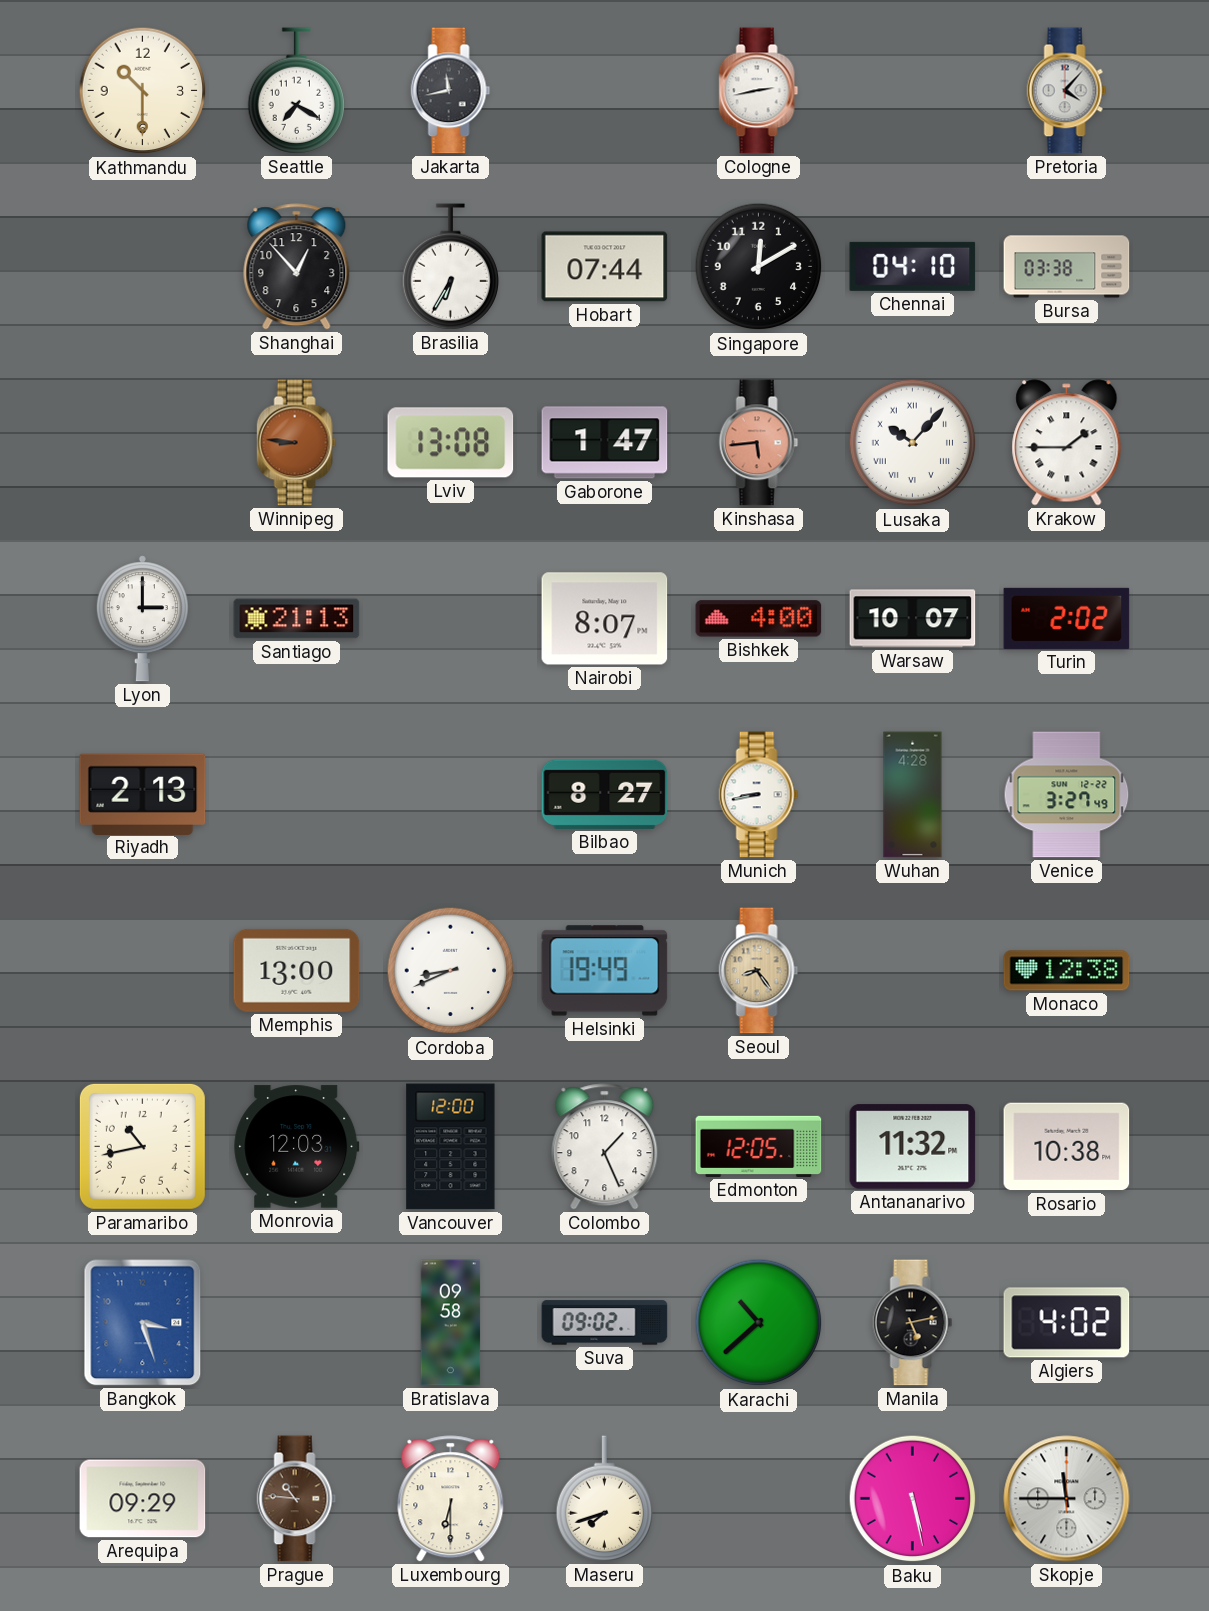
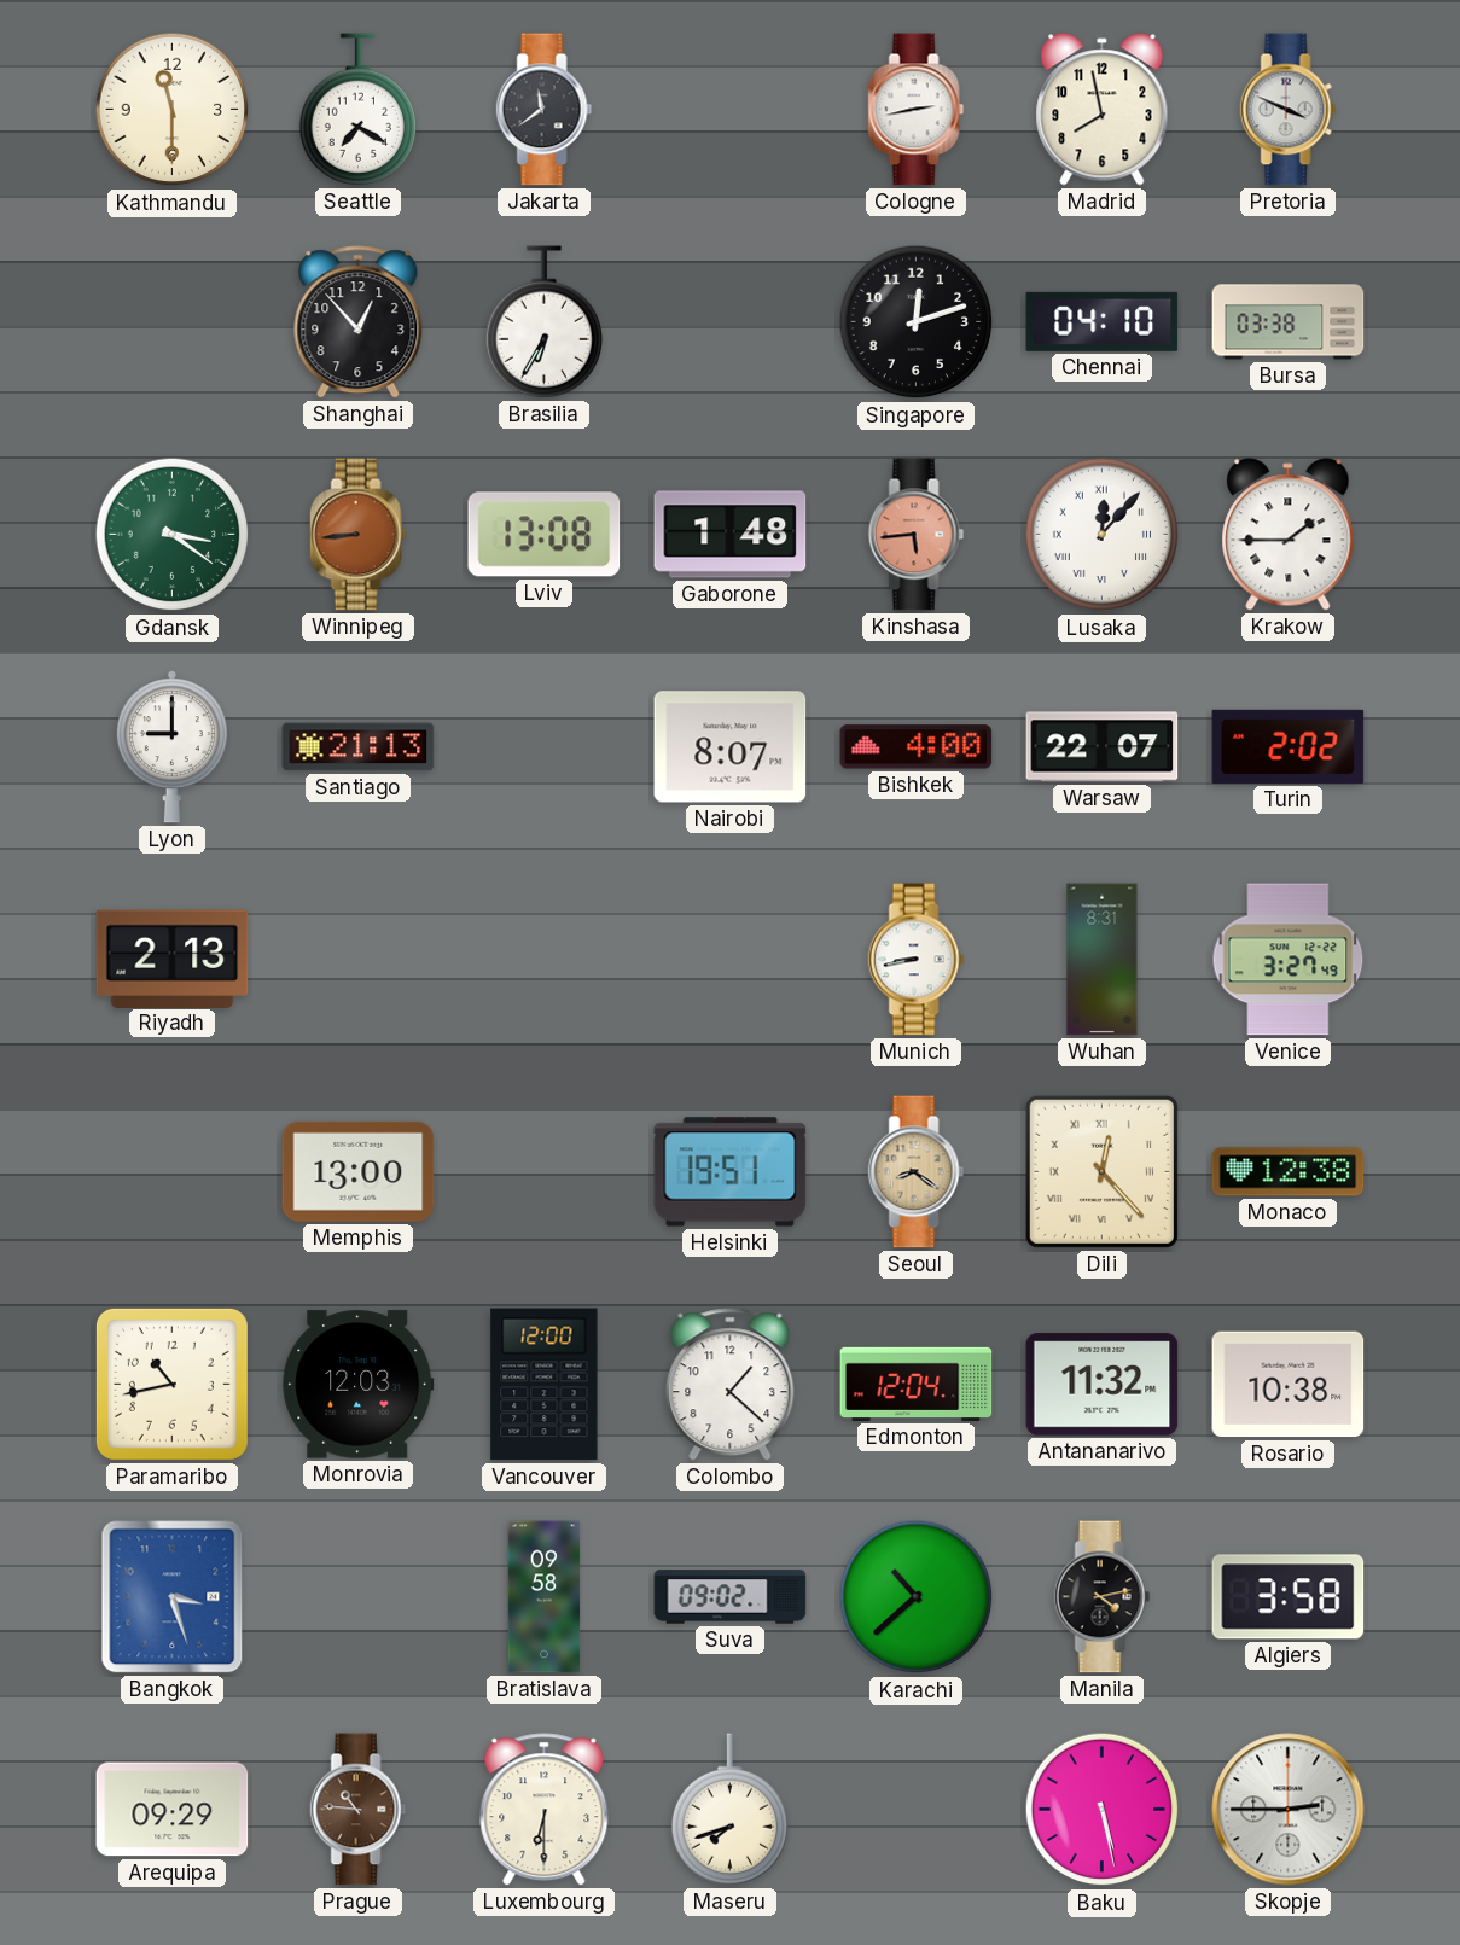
Kathmandu: 10:30 -> 11:30 (173, 110)
Jakarta: 11:43 -> 11:39 (545, 110)
Madrid: none -> 7:58 (1103, 110)
Pretoria: 4:07 -> 3:49 (1289, 110)
Hobart: 07:44 -> none (605, 267)
Singapore: 12:10 -> 12:12 (917, 322)
Gdansk: none -> 3:21 (173, 535)
Winnipeg: 8:46 -> 8:44 (359, 535)
Gaborone: 1:47 -> 1:48 (731, 535)
Lusaka: 10:07 -> 12:07 (1103, 535)
Lyon: 3:00 -> 9:00 (171, 747)
Warsaw: 10:07 -> 22:07 (1103, 747)
Bilbao: 8:27 -> none (605, 794)
Wuhan: 4:28 -> 8:31 (1103, 960)
Cordoba: 8:41 -> none (451, 971)
Helsinki: 19:49 -> 19:51 (731, 1172)
Seoul: 8:24 -> 8:21 (917, 1172)
Dili: none -> 12:23 (1101, 1171)
Colombo: 1:26 -> 1:22 (731, 1385)
Edmonton: 12:05 -> 12:04 (917, 1384)
Manila: 5:13 -> 4:13 (1103, 1597)
Algiers: 4:02 -> 3:58 (1289, 1597)
Skopje: 11:45 -> 2:45 (1289, 1810)
